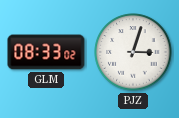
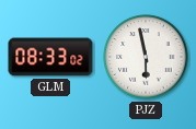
PJZ: 3:03 -> 5:58 (146, 57)
